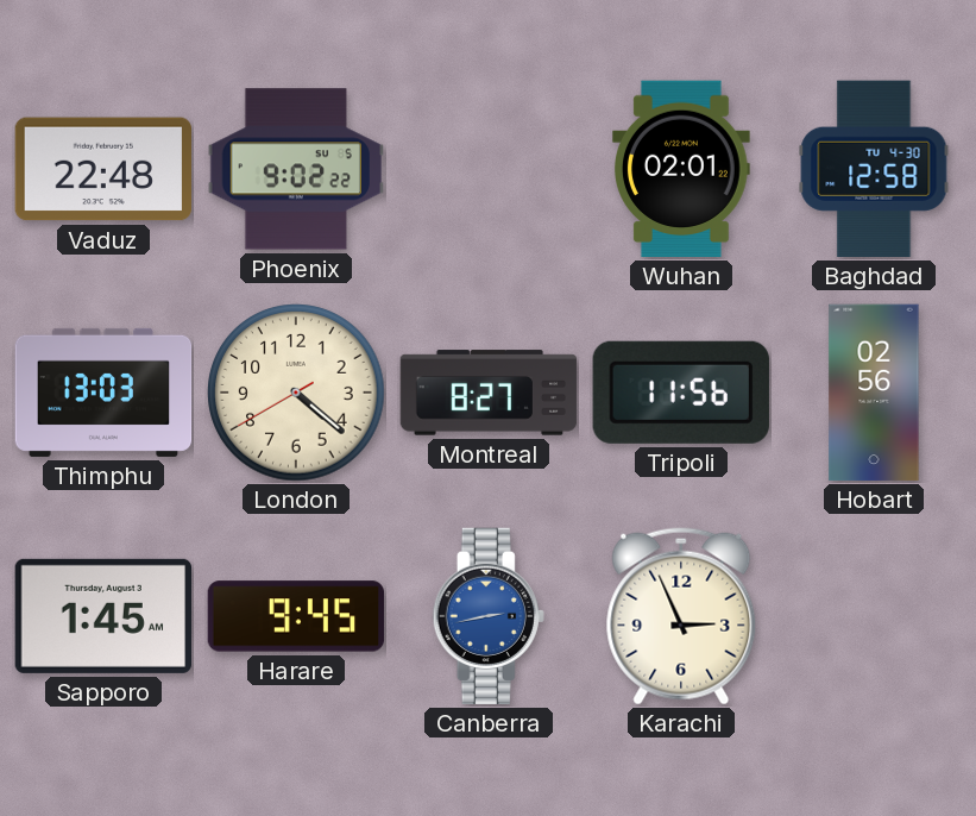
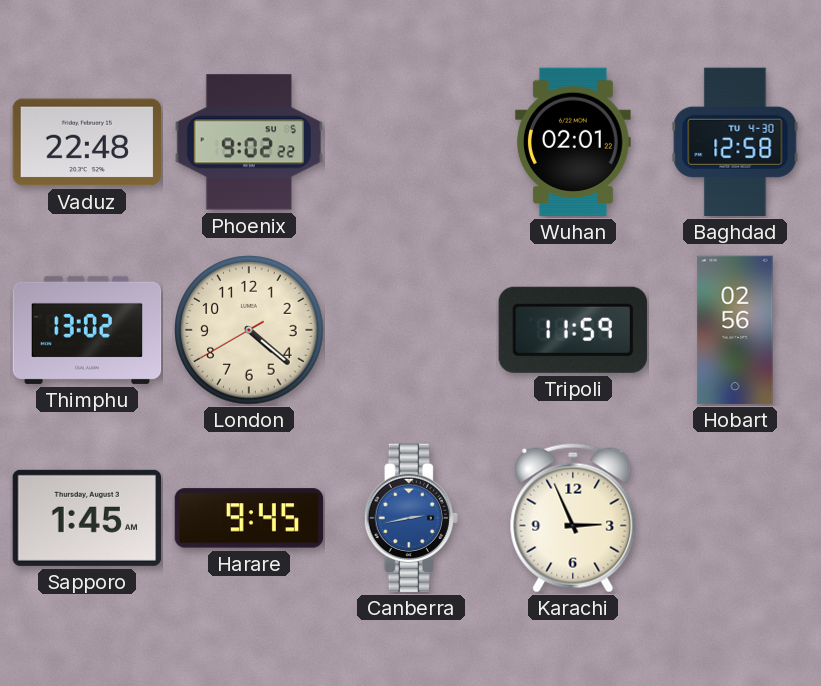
Thimphu: 13:03 -> 13:02 (87, 330)
Montreal: 8:27 -> none (489, 393)
Tripoli: 11:56 -> 11:59 (573, 330)
